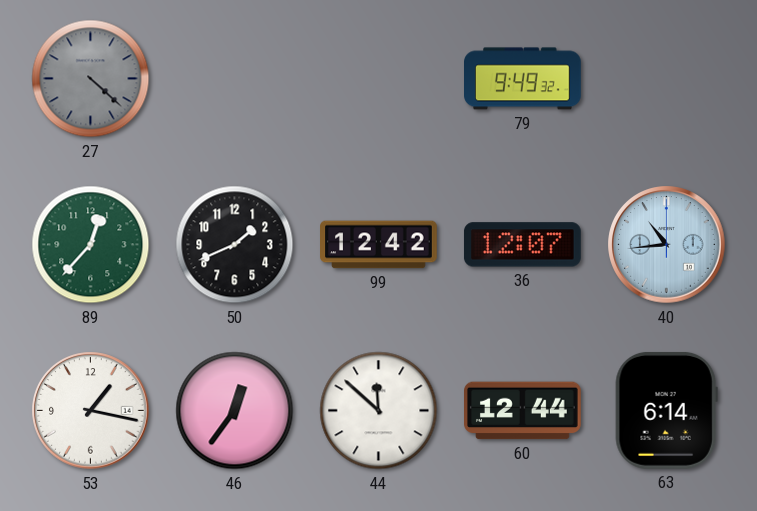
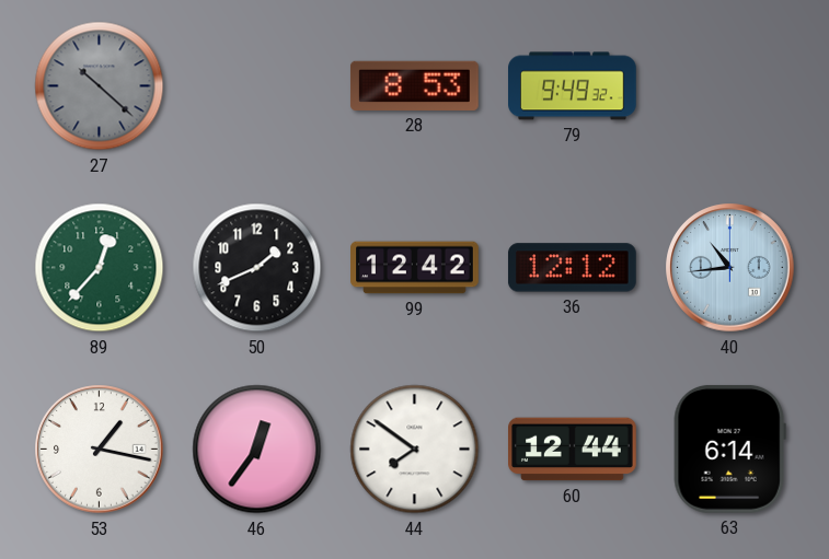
27: 4:22 -> 10:22 (100, 86)
28: none -> 8:53 (414, 85)
36: 12:07 -> 12:12 (572, 268)
44: 11:52 -> 7:51 (415, 450)
